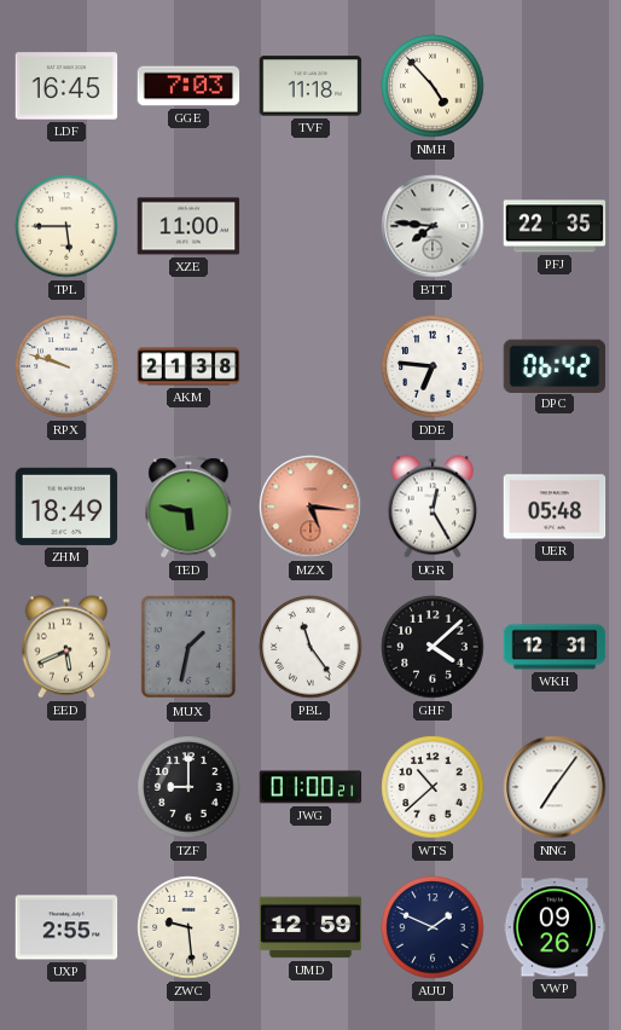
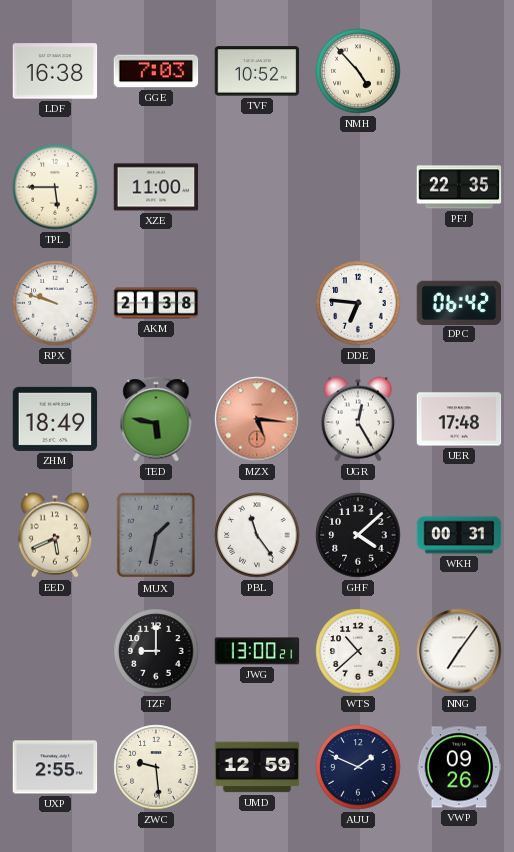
LDF: 16:45 -> 16:38 (55, 71)
TVF: 11:18 -> 10:52 (257, 71)
BTT: 7:46 -> none (433, 226)
UER: 05:48 -> 17:48 (459, 419)
WKH: 12:31 -> 00:31 (459, 535)
JWG: 01:00 -> 13:00 (257, 651)
